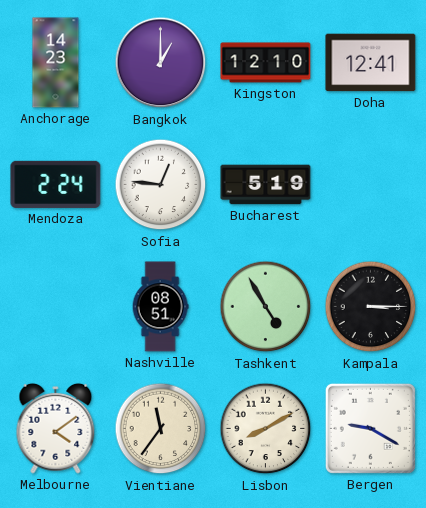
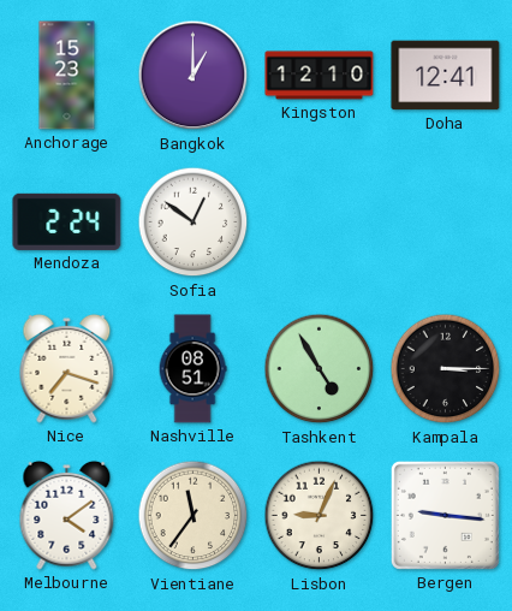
Anchorage: 14:23 -> 15:23 (67, 76)
Sofia: 12:46 -> 12:51 (194, 223)
Bucharest: 5:19 -> none (266, 185)
Nice: none -> 7:18 (67, 368)
Lisbon: 8:10 -> 9:04 (320, 516)
Bergen: 9:20 -> 9:16 (445, 515)
